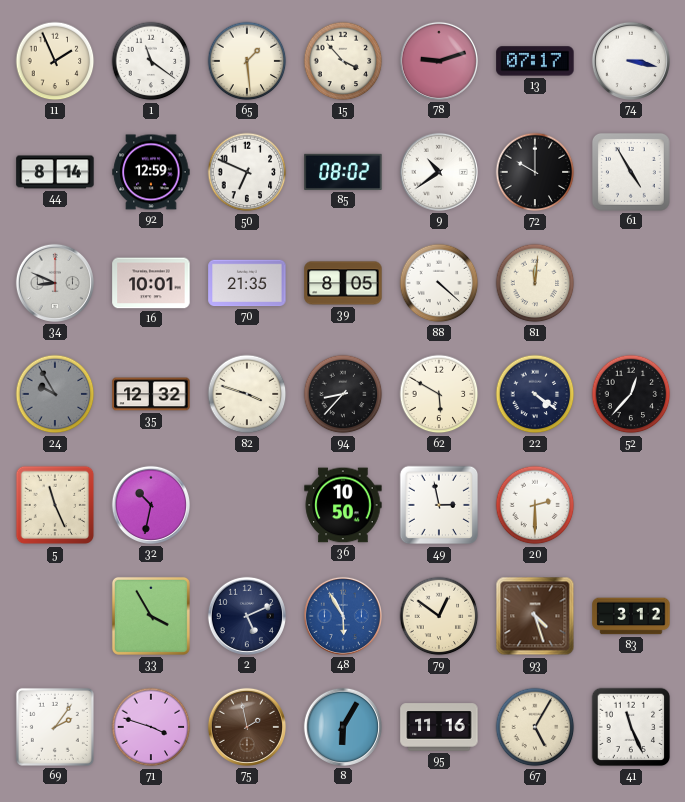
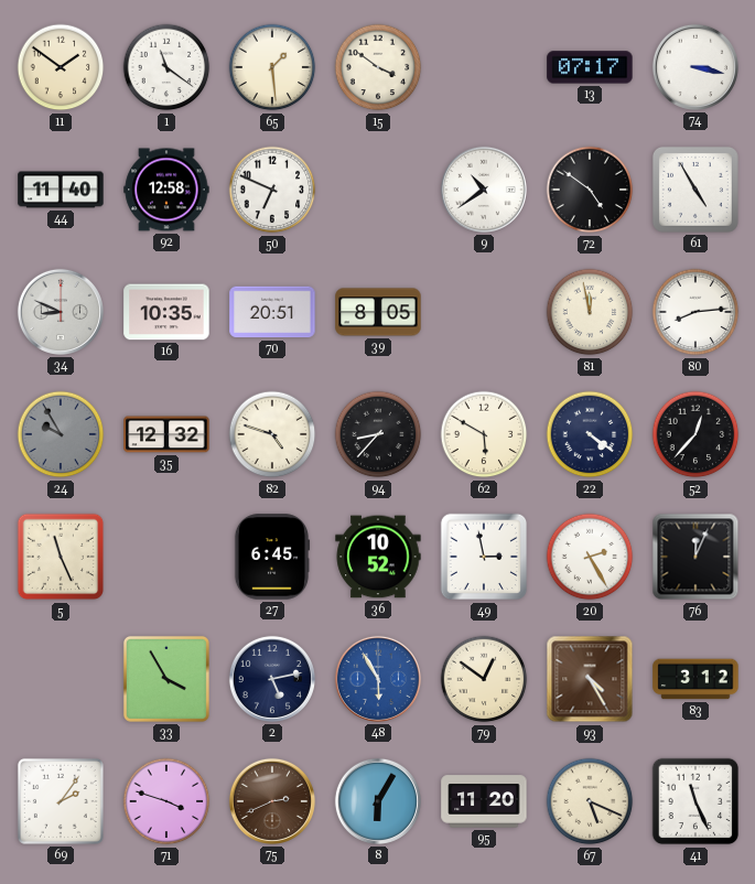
11: 1:56 -> 1:51 (61, 67)
15: 3:53 -> 3:51 (378, 67)
78: 9:12 -> none (439, 61)
44: 8:14 -> 11:40 (61, 190)
92: 12:59 -> 12:58 (166, 190)
85: 08:02 -> none (343, 172)
72: 10:00 -> 4:51 (590, 190)
16: 10:01 -> 10:35 (166, 312)
70: 21:35 -> 20:51 (272, 312)
88: 4:22 -> none (439, 283)
81: 12:01 -> 11:58 (590, 312)
80: none -> 8:14 (695, 312)
82: 3:48 -> 4:48 (272, 434)
32: 10:32 -> none (151, 505)
27: none -> 6:45 (272, 557)
36: 10:50 -> 10:52 (378, 557)
20: 2:30 -> 2:25 (590, 557)
76: none -> 12:04 (695, 557)
2: 5:11 -> 5:13 (272, 679)
93: 4:27 -> 4:25 (590, 679)
75: 1:58 -> 2:41 (272, 801)
95: 11:16 -> 11:20 (484, 801)
67: 5:05 -> 5:19 (590, 801)
